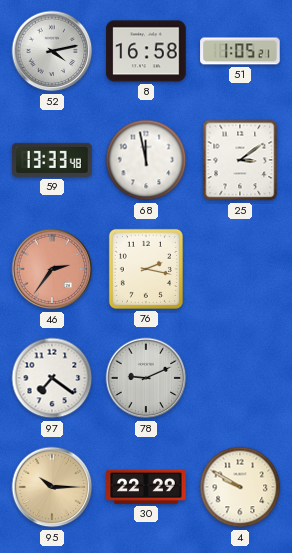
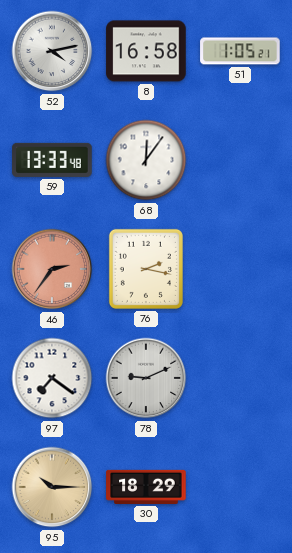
68: 11:58 -> 12:06 (146, 160)
25: 3:09 -> none (240, 160)
30: 22:29 -> 18:29 (146, 487)
4: 9:50 -> none (240, 487)
